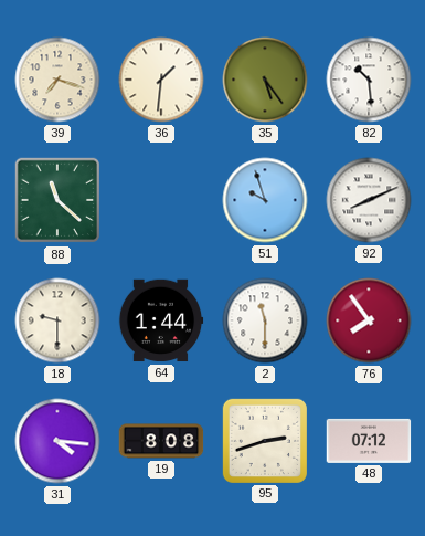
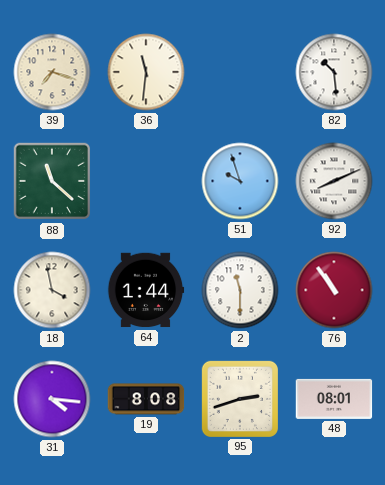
36: 1:31 -> 11:31 (146, 72)
35: 5:24 -> none (265, 80)
18: 9:30 -> 3:58 (52, 290)
76: 7:54 -> 10:54 (334, 290)
48: 07:12 -> 08:01 (334, 399)
